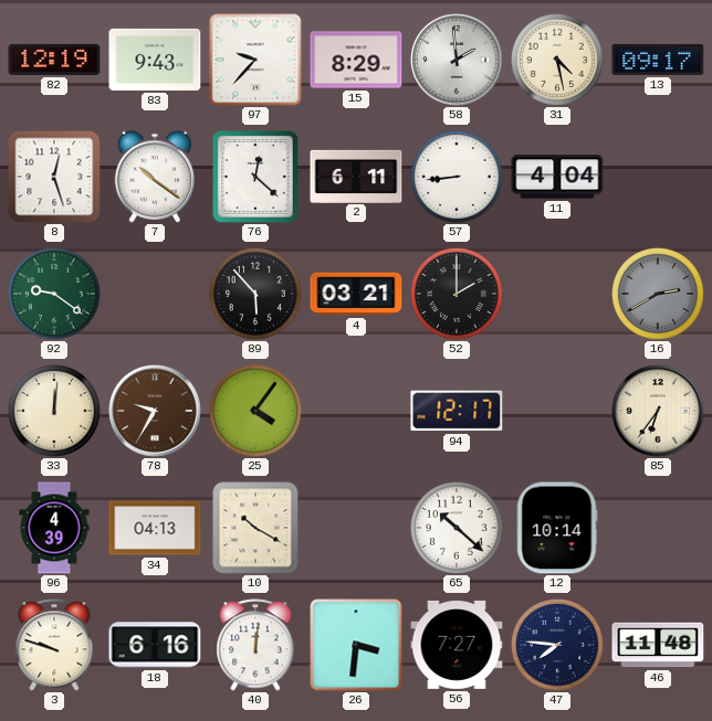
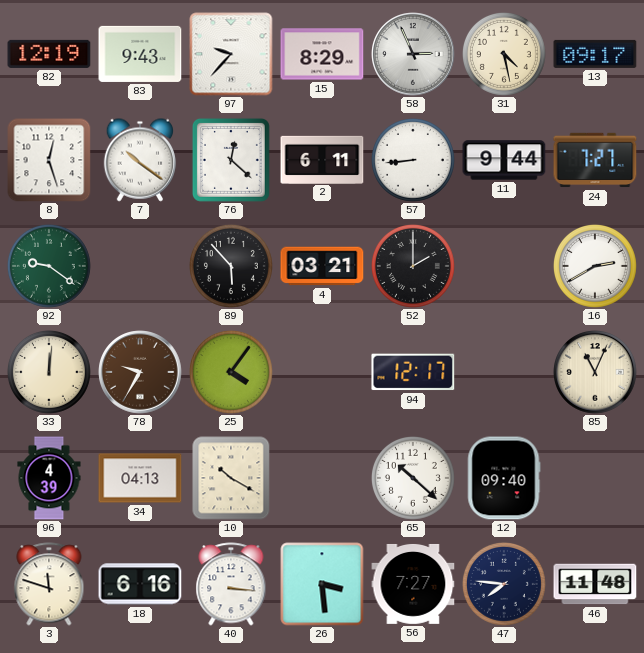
58: 1:59 -> 2:56 (413, 54)
11: 4:04 -> 9:44 (504, 160)
24: none -> 7:27 (595, 160)
16 dial: grey -> white (595, 266)
85: 6:36 -> 11:04 (595, 372)
12: 10:14 -> 09:40 (504, 478)
3: 9:48 -> 11:48 (49, 584)
40: 12:01 -> 3:16 (231, 584)
26: 3:31 -> 3:29 (322, 584)
